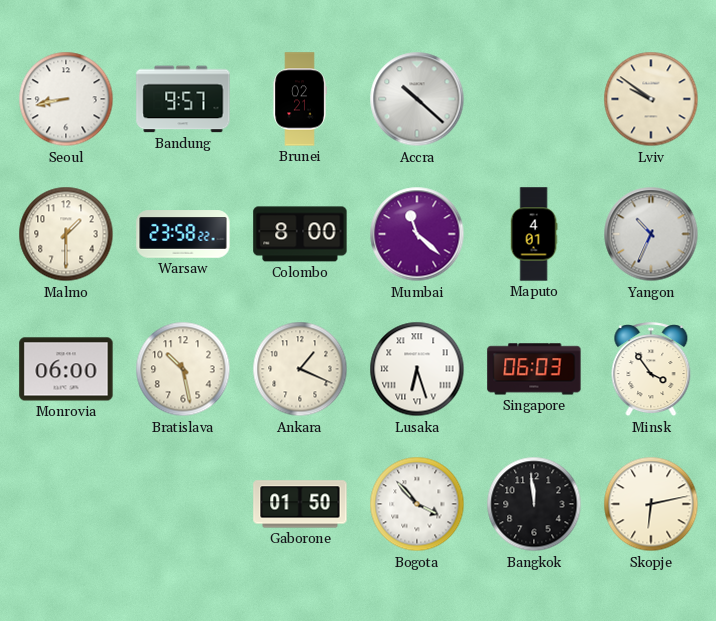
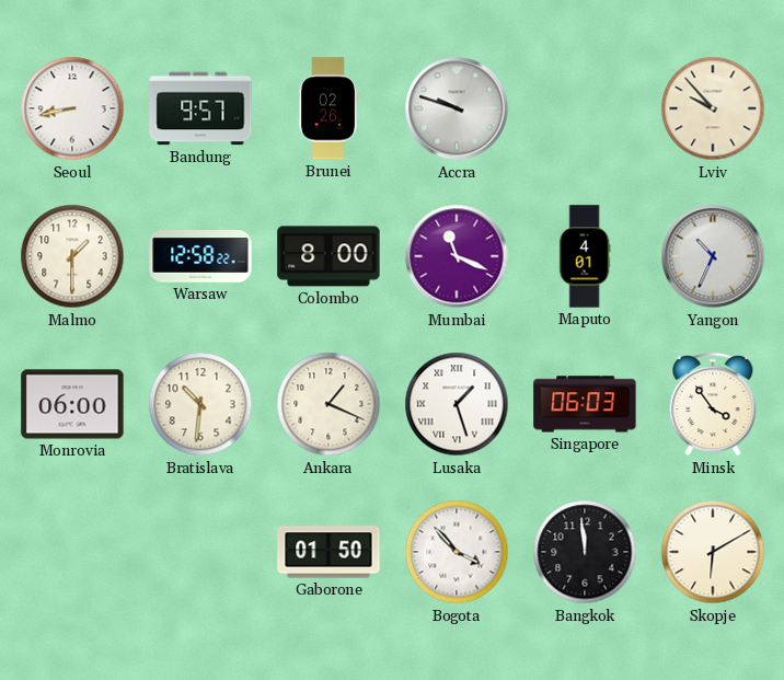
Brunei: 02:21 -> 02:26 (328, 108)
Accra: 10:22 -> 9:48 (457, 108)
Lviv: 9:51 -> 9:53 (713, 108)
Warsaw: 23:58 -> 12:58 (200, 256)
Mumbai: 11:22 -> 11:19 (457, 256)
Bratislava: 10:28 -> 10:31 (200, 404)
Lusaka: 6:27 -> 1:27 (457, 404)
Skopje: 6:13 -> 6:10 (713, 552)
